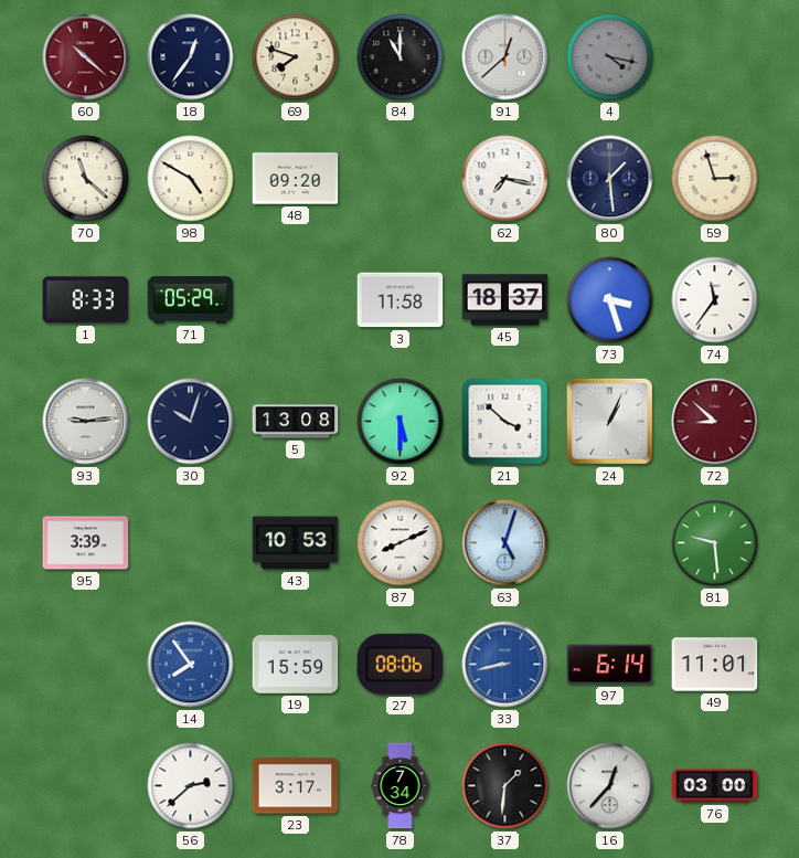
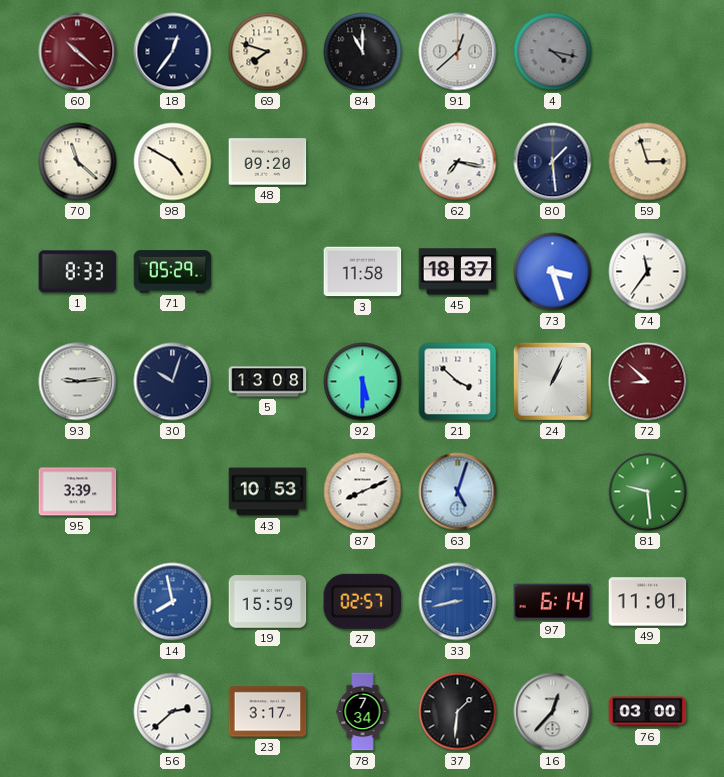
14: 7:54 -> 7:58 (173, 602)
27: 08:06 -> 02:57 (363, 601)
